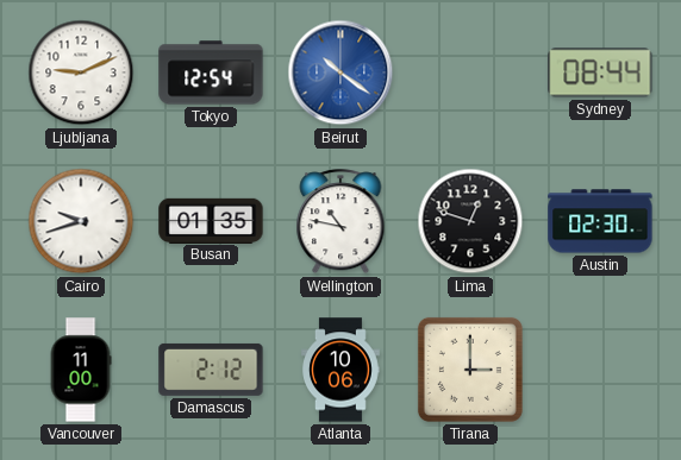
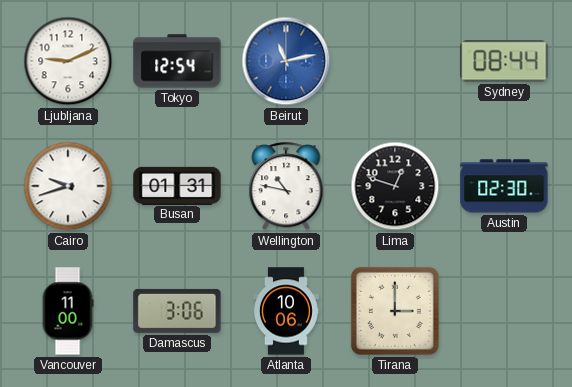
Beirut: 10:21 -> 11:13 (286, 61)
Busan: 01:35 -> 01:31 (177, 185)
Damascus: 2:12 -> 3:06 (177, 311)
